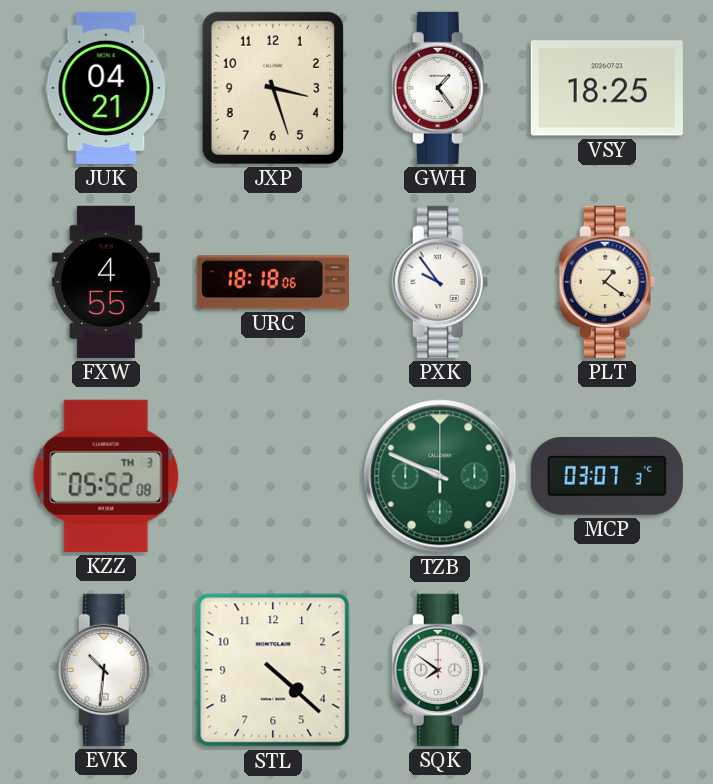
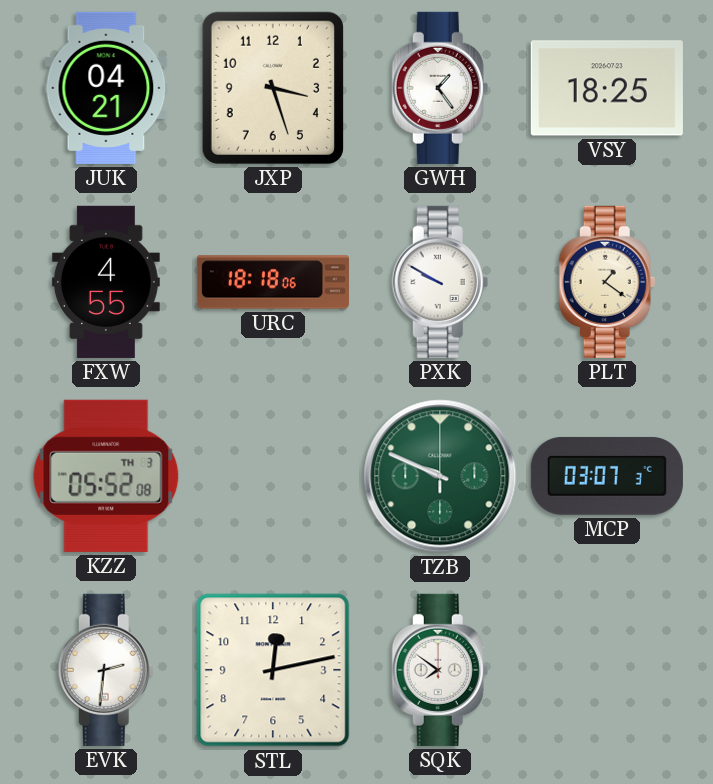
PXK: 9:54 -> 9:50 (440, 282)
EVK: 10:31 -> 2:31 (106, 670)
STL: 4:22 -> 12:13 (273, 670)
